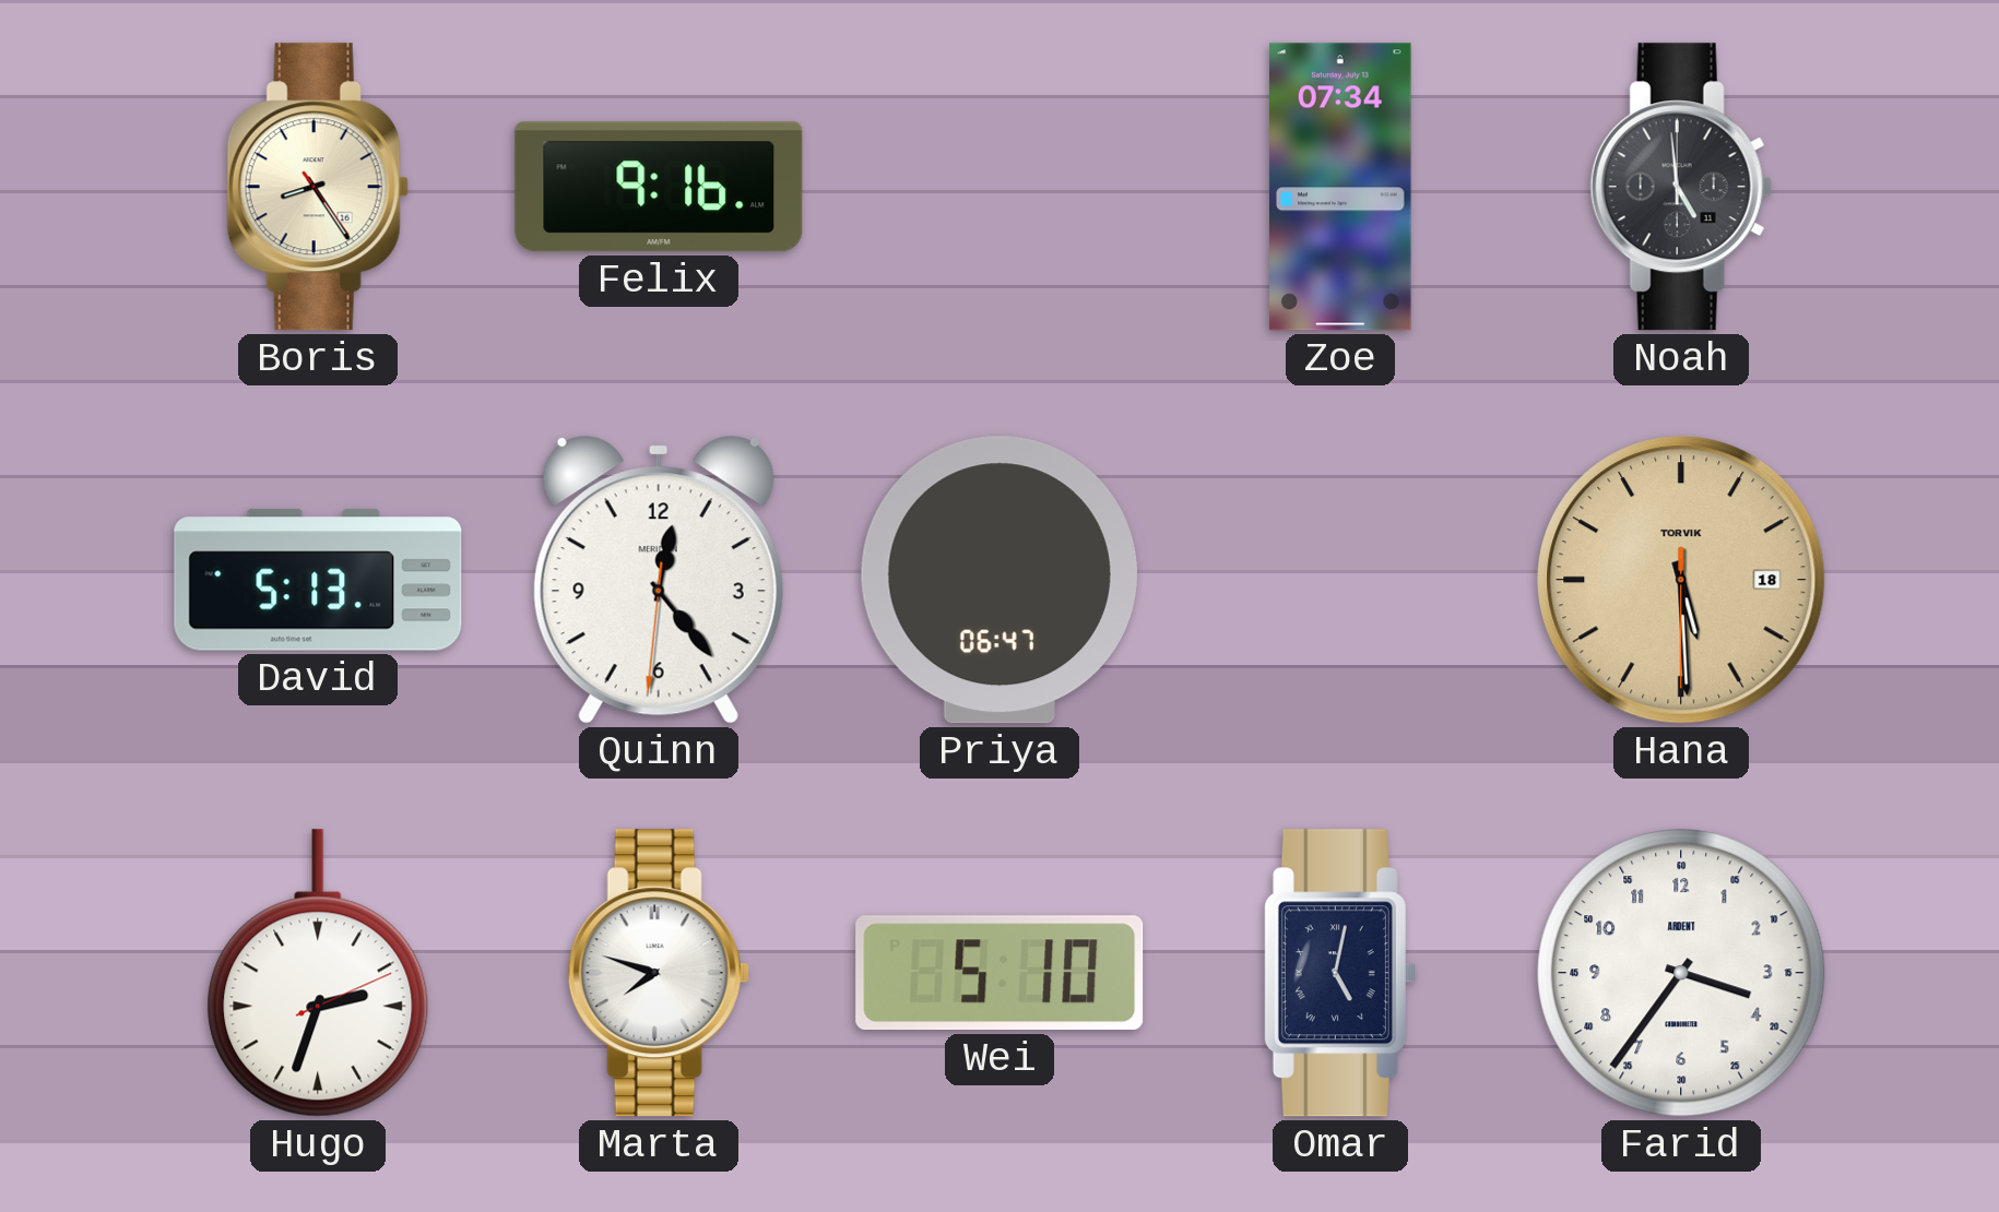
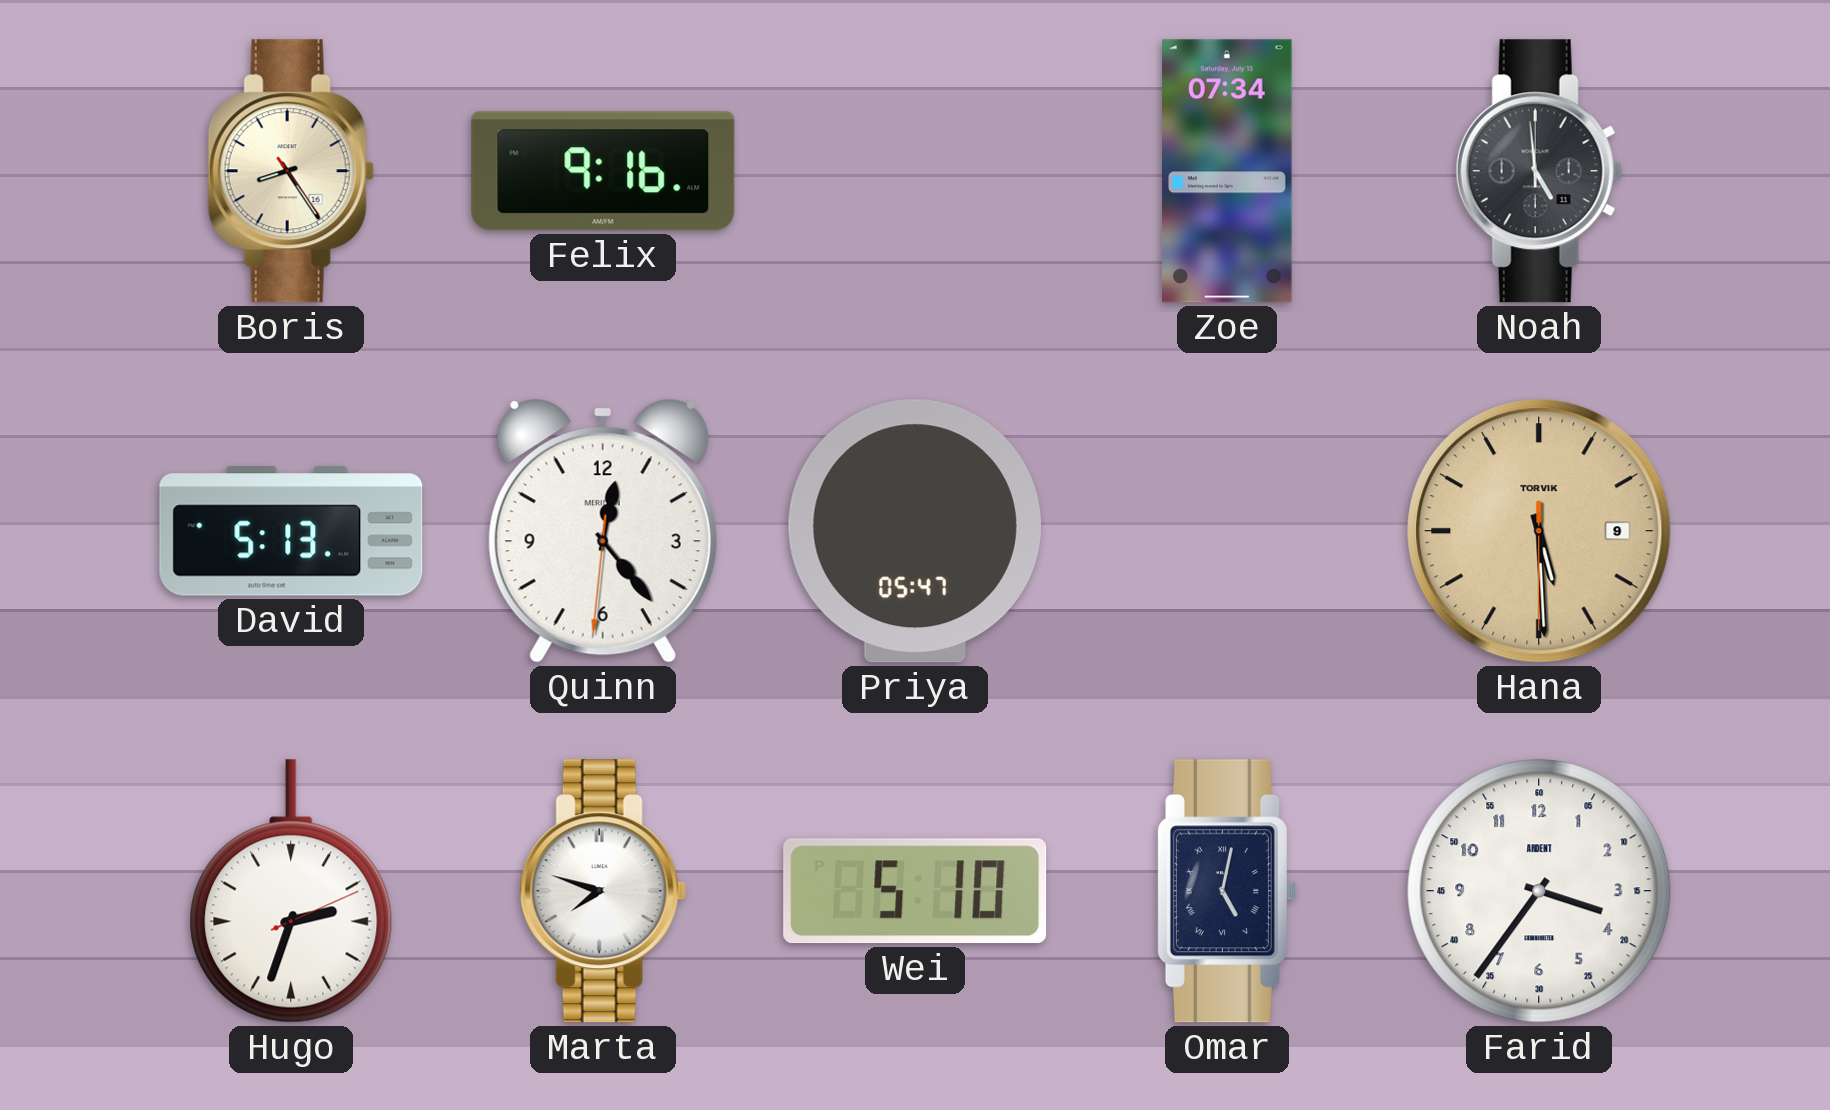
Priya: 06:47 -> 05:47 (915, 531)
Hana date: 18 -> 9 (1539, 531)
